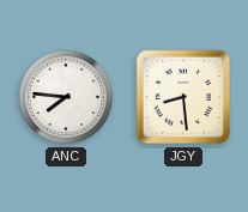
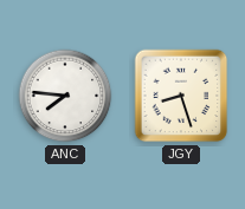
JGY: 8:29 -> 8:27 (181, 96)
